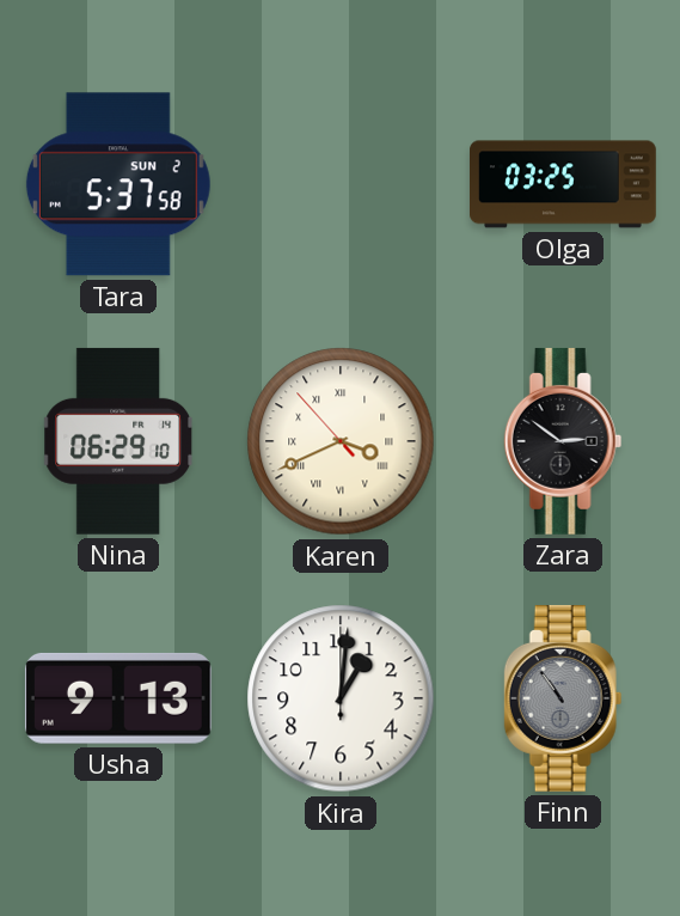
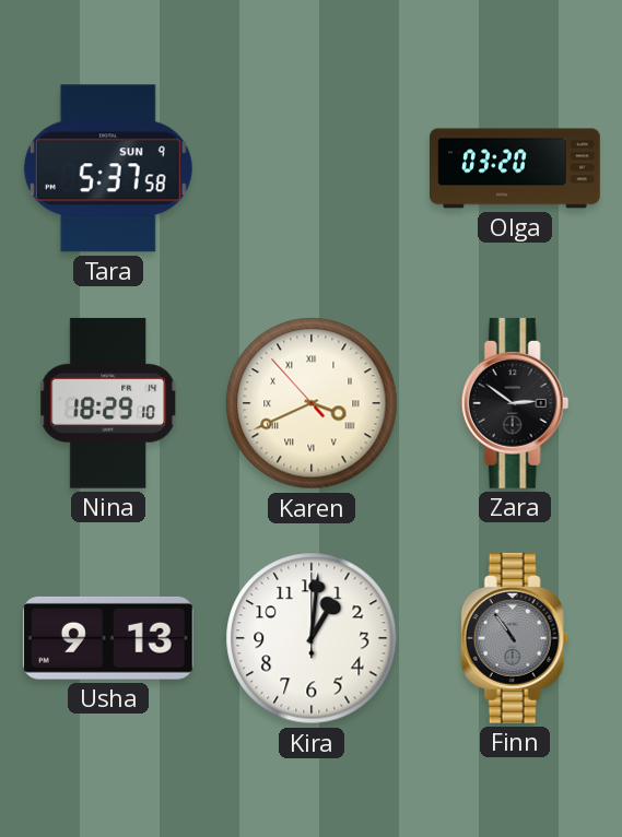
Tara date: SUN 2 -> SUN 9 (108, 168)
Olga: 03:25 -> 03:20 (516, 168)
Nina: 06:29 -> 18:29 (107, 403)
